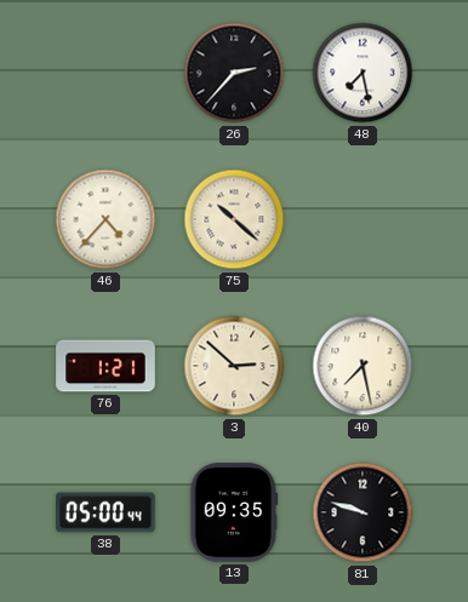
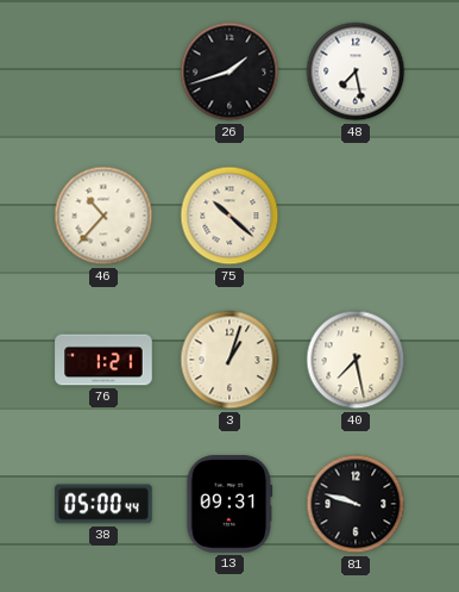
26: 2:37 -> 1:42 (229, 71)
46: 4:37 -> 10:37 (103, 216)
3: 2:52 -> 1:03 (229, 360)
13: 09:35 -> 09:31 (229, 504)
